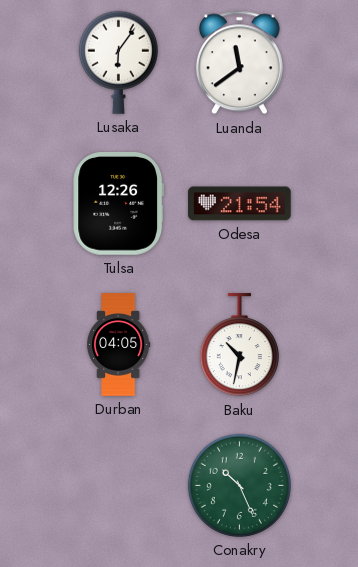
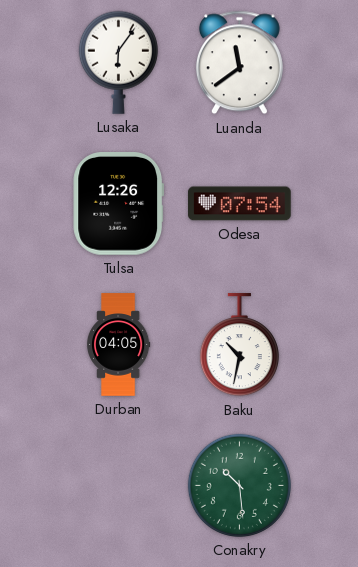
Odesa: 21:54 -> 07:54 (240, 204)
Conakry: 10:26 -> 10:29 (239, 485)
